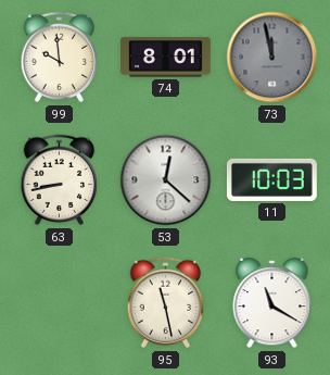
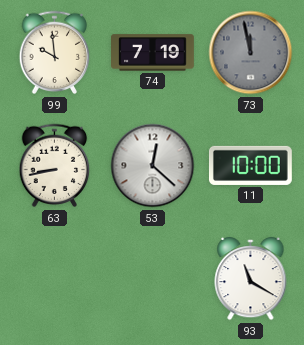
74: 8:01 -> 7:19 (153, 53)
11: 10:03 -> 10:00 (251, 165)
95: 11:28 -> none (166, 303)
